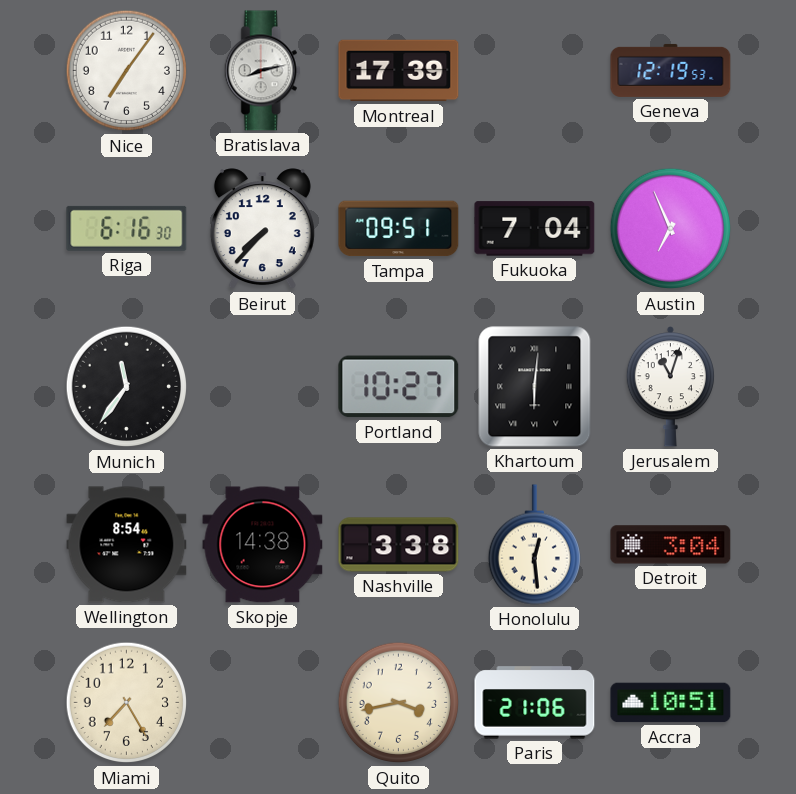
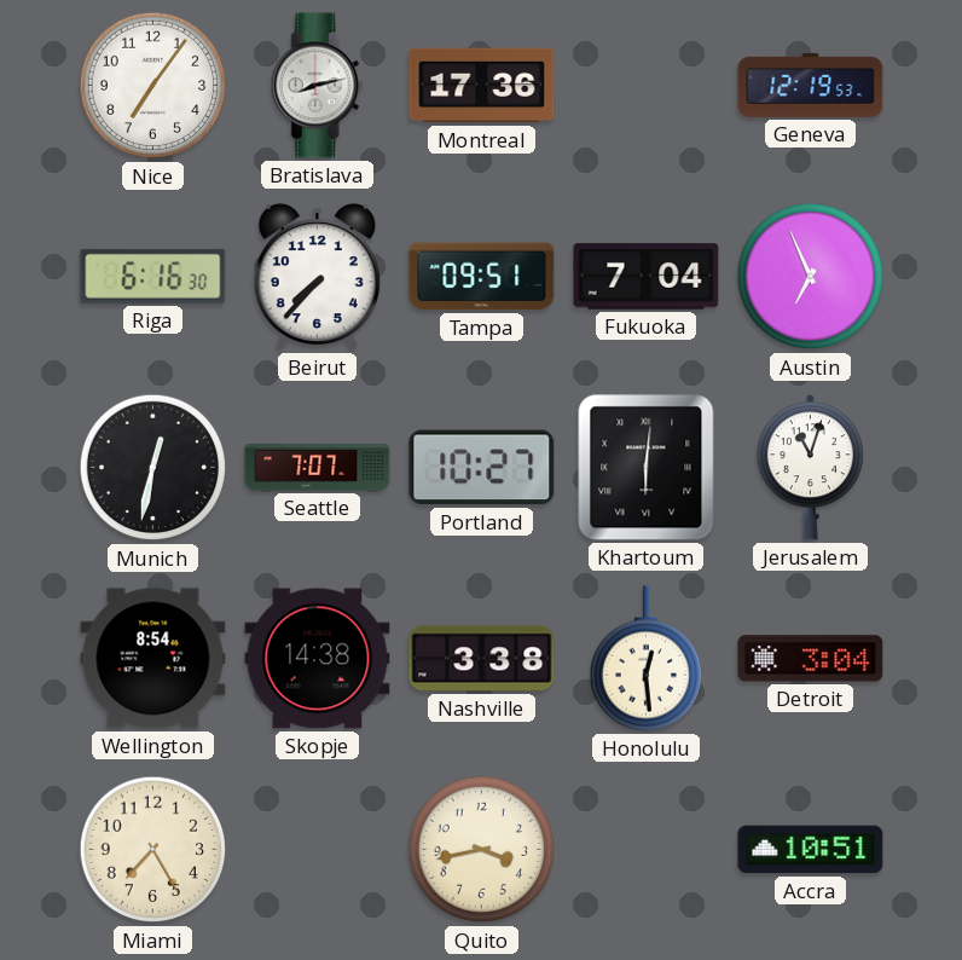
Montreal: 17:39 -> 17:36 (482, 86)
Munich: 11:36 -> 12:32 (153, 468)
Seattle: none -> 7:07 (318, 468)
Paris: 21:06 -> none (535, 703)
